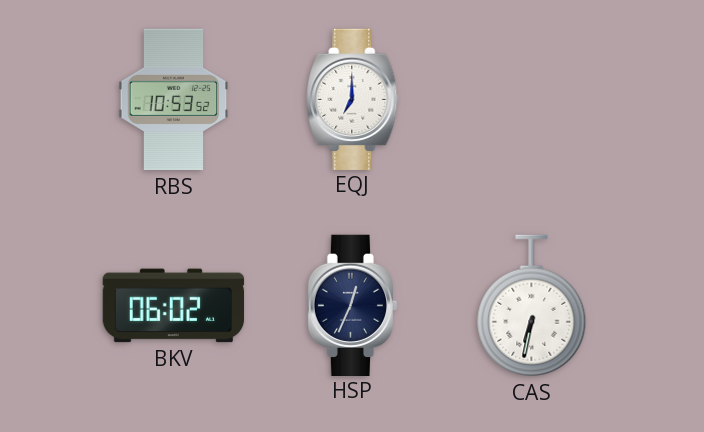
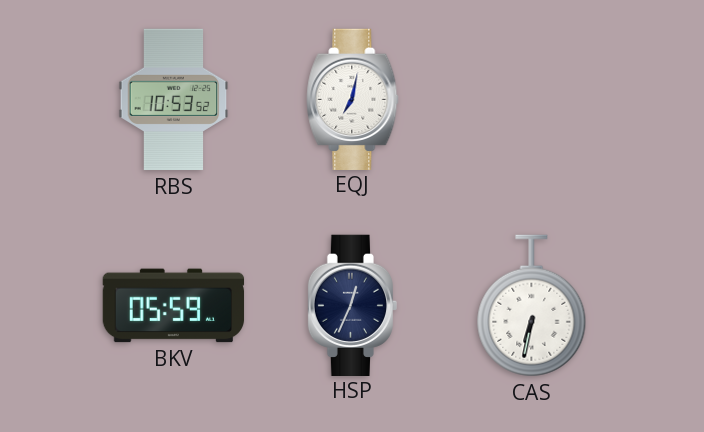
EQJ: 7:00 -> 7:02 (353, 99)
BKV: 06:02 -> 05:59 (174, 306)
